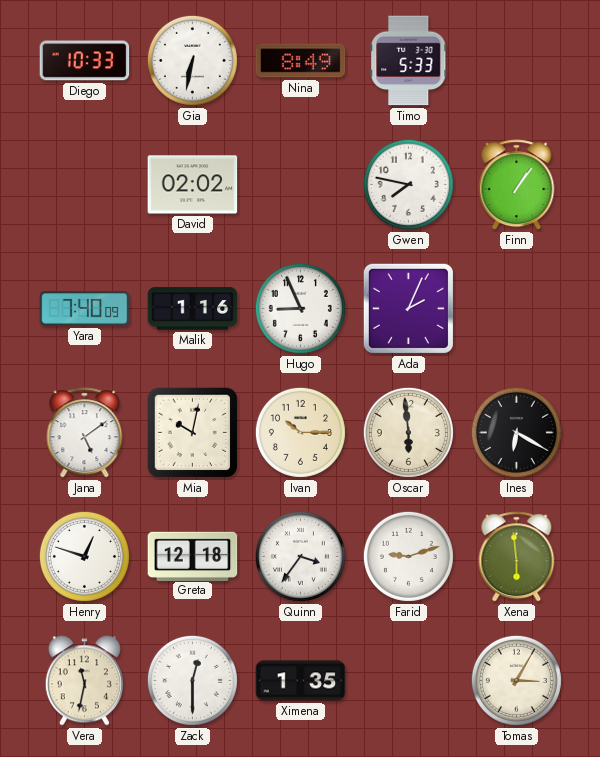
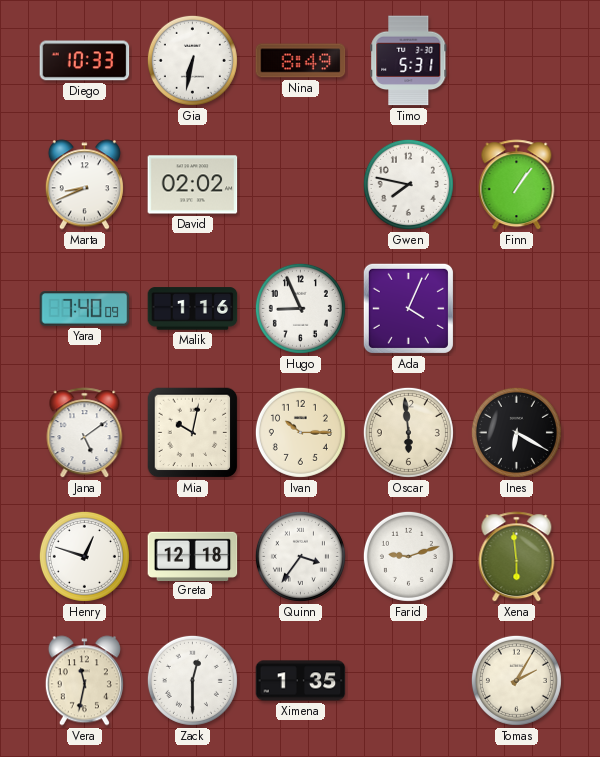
Timo: 5:33 -> 5:31 (409, 61)
Marta: none -> 8:41 (84, 185)
Ada: 2:04 -> 4:04 (408, 308)
Tomas: 3:05 -> 2:05 (516, 680)
